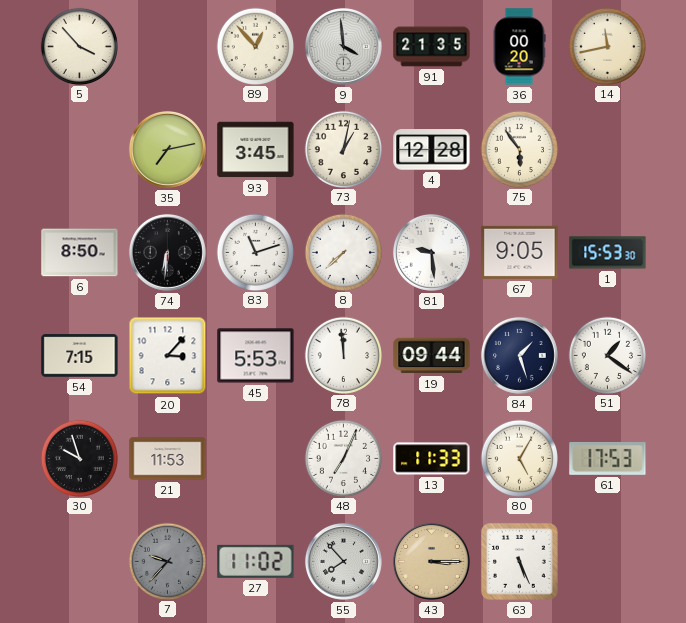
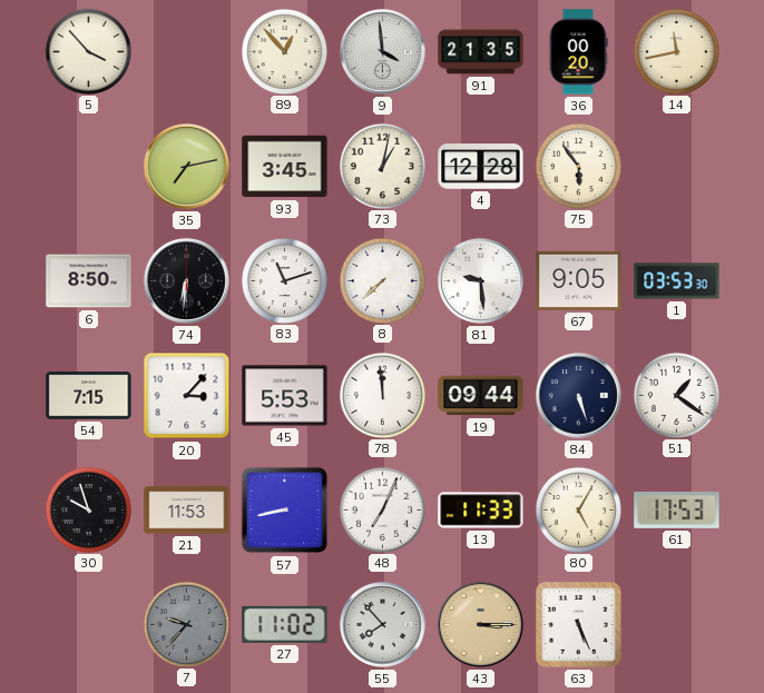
1: 15:53 -> 03:53 (677, 281)
84: 1:27 -> 5:27 (578, 395)
57: none -> 8:43 (285, 511)
